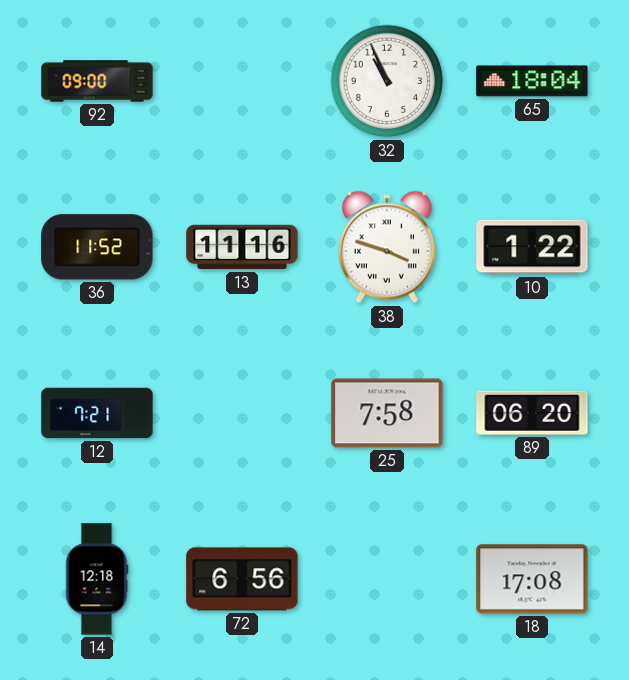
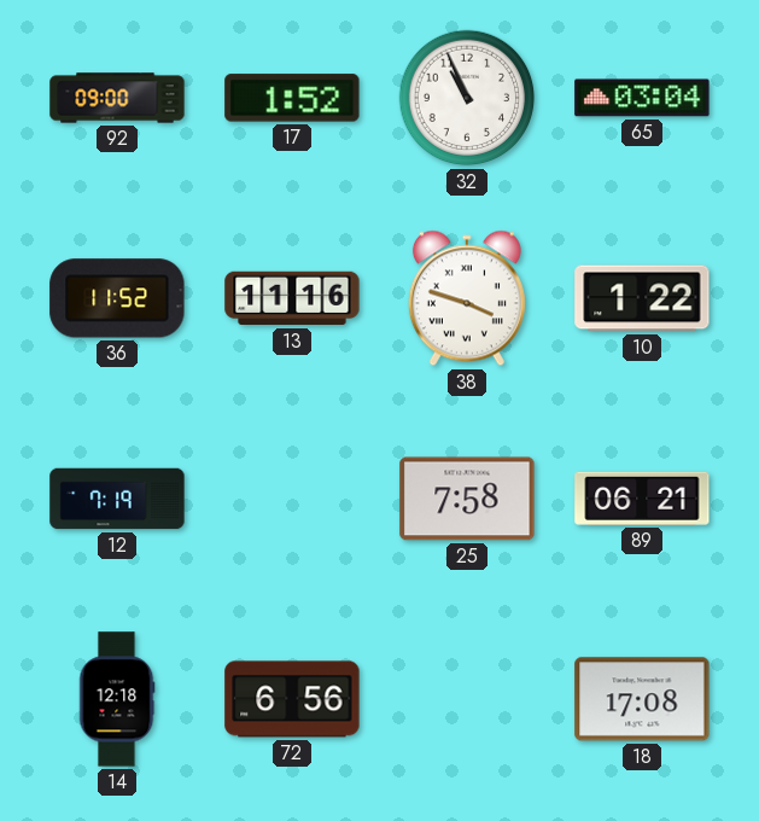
17: none -> 1:52 (292, 98)
65: 18:04 -> 03:04 (642, 98)
12: 7:21 -> 7:19 (117, 499)
89: 06:20 -> 06:21 (642, 499)
